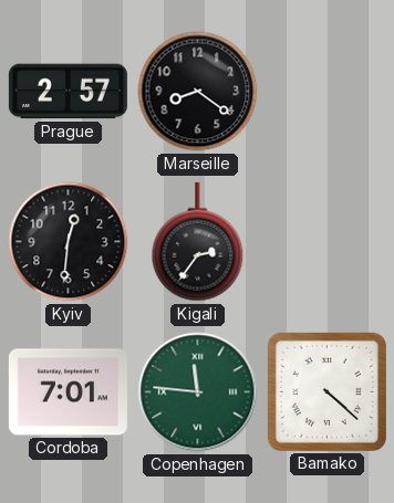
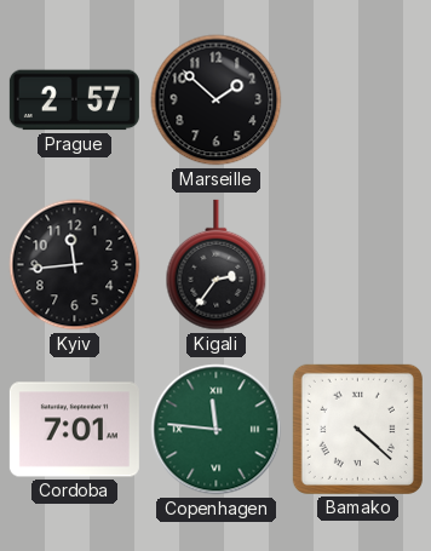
Marseille: 8:21 -> 1:52 (217, 101)
Kyiv: 12:31 -> 11:44 (75, 265)
